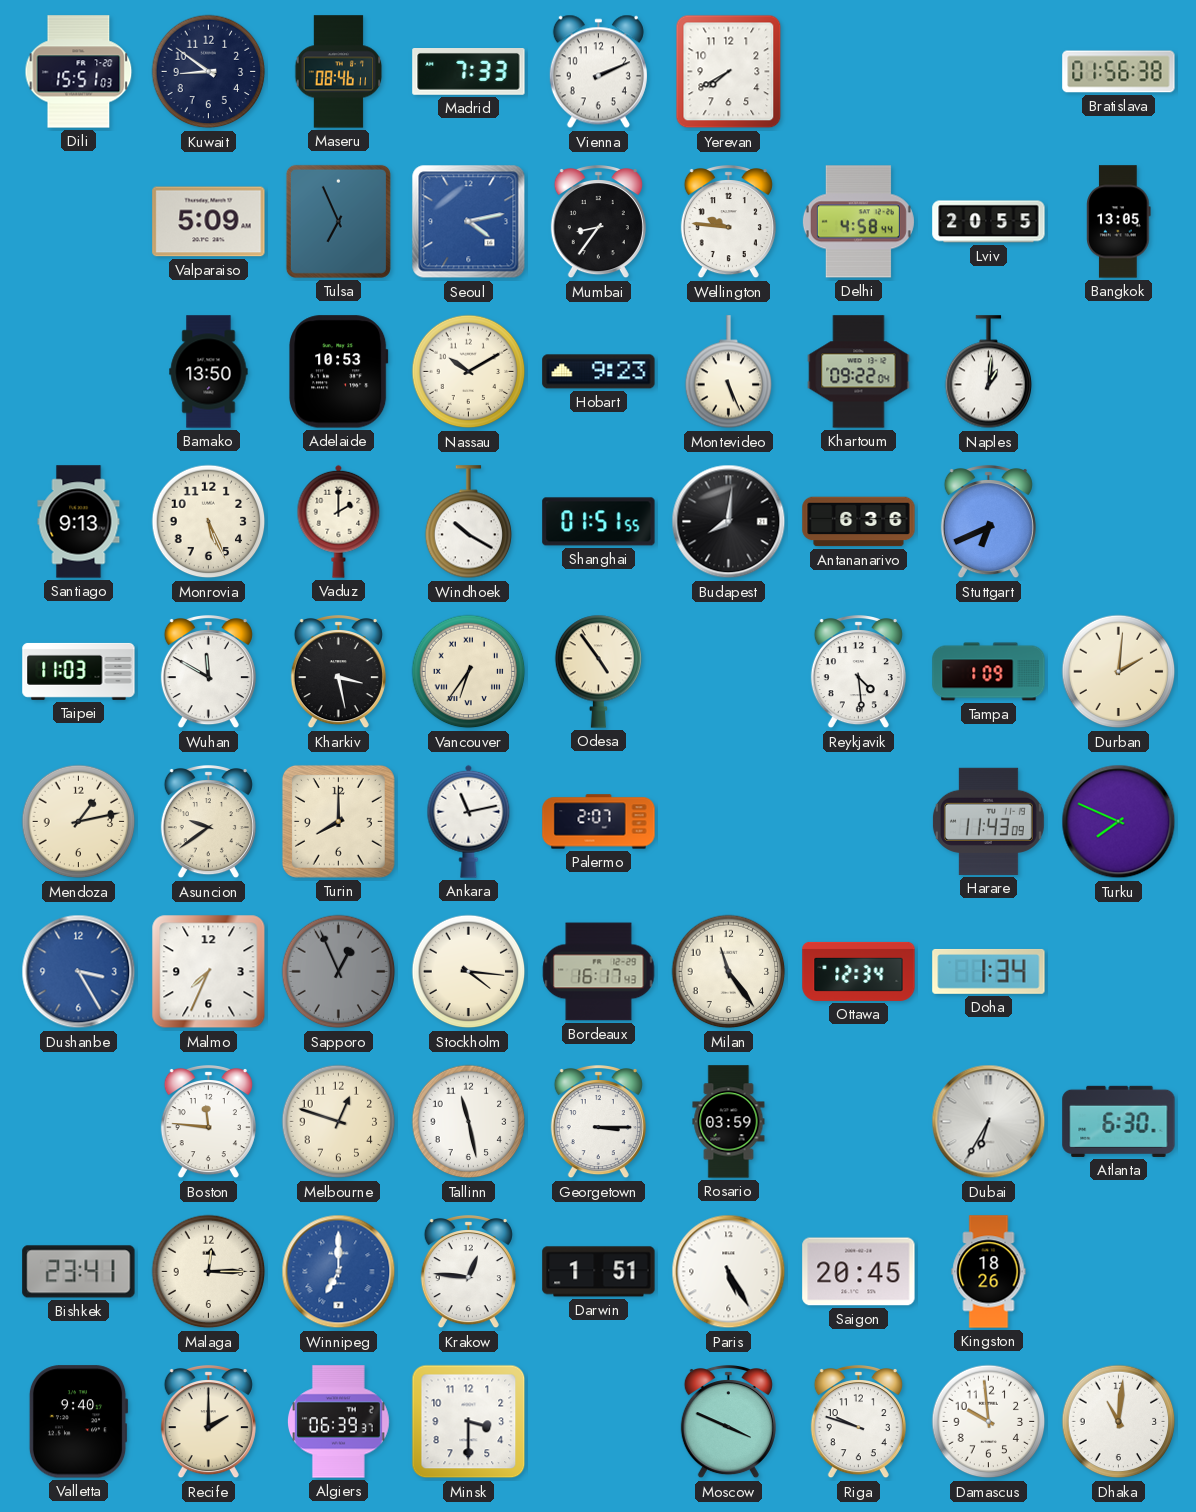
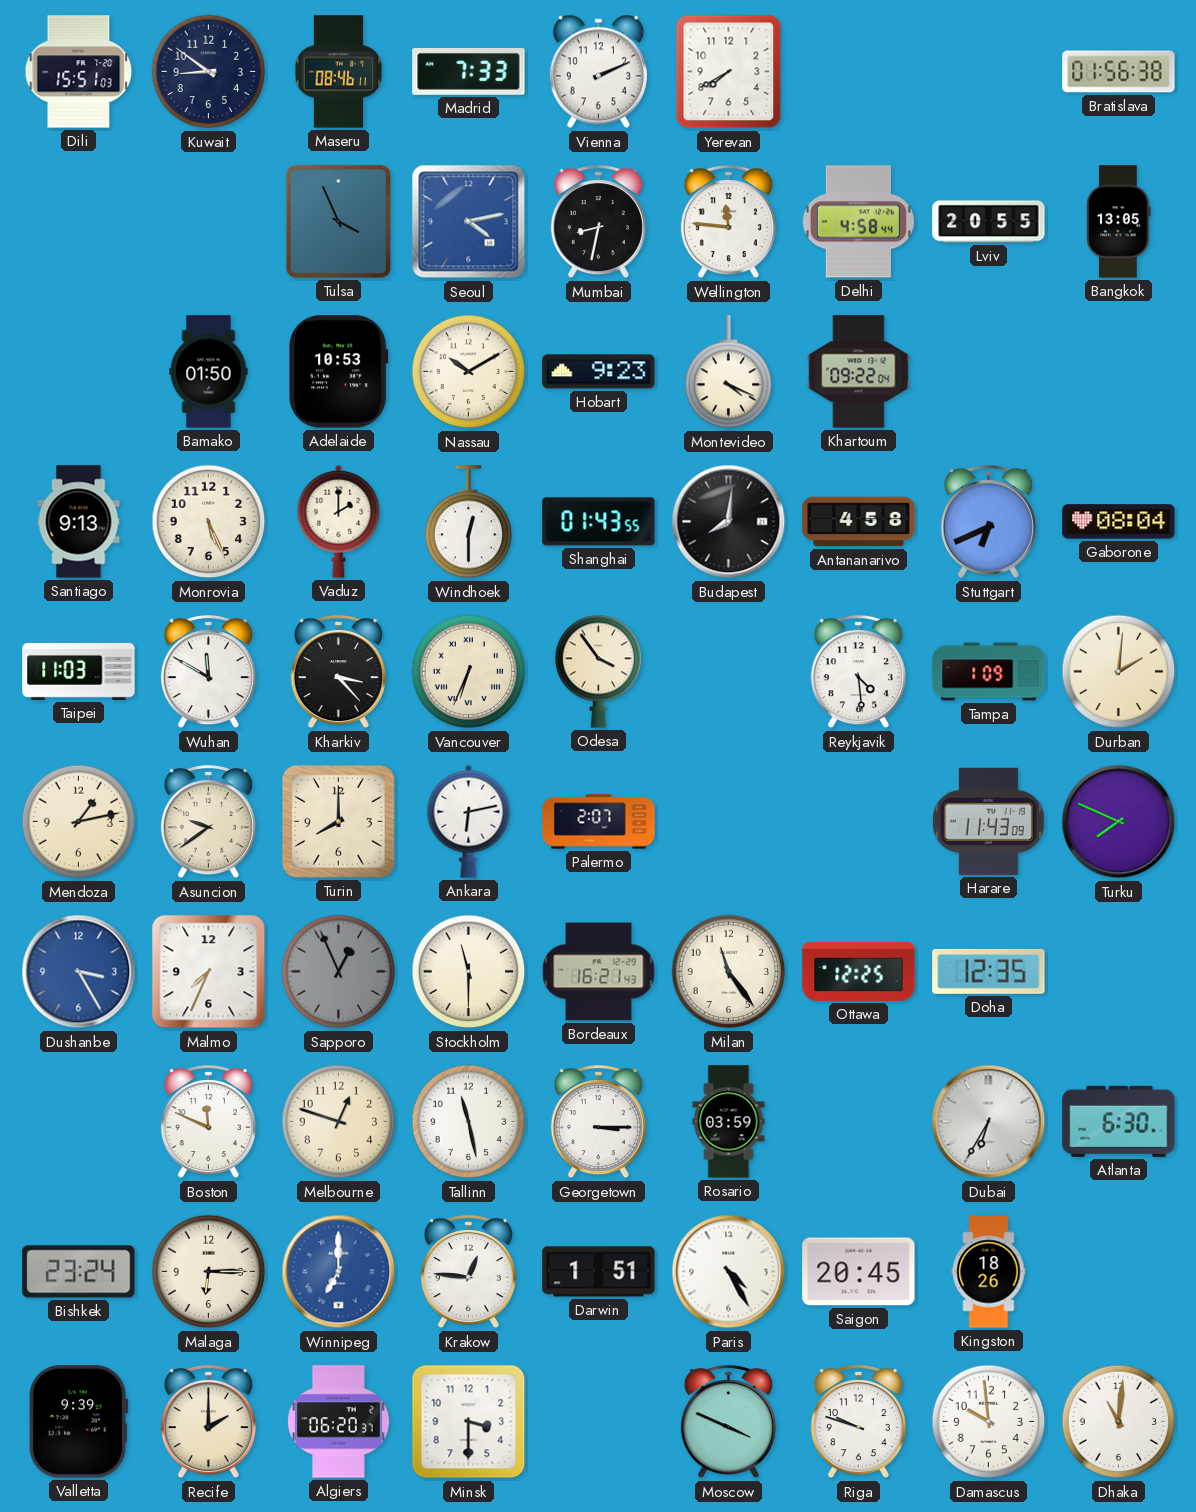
Valparaiso: 5:09 -> none (209, 222)
Tulsa: 6:56 -> 3:56 (338, 221)
Mumbai: 8:36 -> 8:32 (598, 223)
Wellington: 9:46 -> 11:46 (728, 223)
Bamako: 13:50 -> 01:50 (209, 372)
Montevideo: 5:26 -> 4:19 (729, 372)
Naples: 1:01 -> none (989, 372)
Windhoek: 10:20 -> 12:30 (469, 522)
Shanghai: 01:51 -> 01:43 (599, 522)
Antananarivo: 6:36 -> 4:58 (859, 522)
Gaborone: none -> 08:04 (1119, 522)
Kharkiv: 3:28 -> 3:23 (338, 673)
Vancouver: 6:36 -> 6:34 (469, 672)
Odesa: 4:54 -> 3:54 (599, 671)
Ankara: 11:13 -> 6:13 (469, 821)
Stockholm: 4:16 -> 11:30 (469, 972)
Bordeaux: 16:17 -> 16:21 (599, 972)
Ottawa: 12:34 -> 12:25 (859, 971)
Doha: 1:34 -> 12:35 (989, 971)
Boston: 11:46 -> 11:49 (208, 1123)
Bishkek: 23:41 -> 23:24 (79, 1272)
Malaga: 12:15 -> 6:15 (209, 1272)
Paris: 5:25 -> 4:25 (729, 1272)
Valletta: 9:40 -> 9:39 (78, 1422)
Algiers: 06:39 -> 06:20 (338, 1422)
